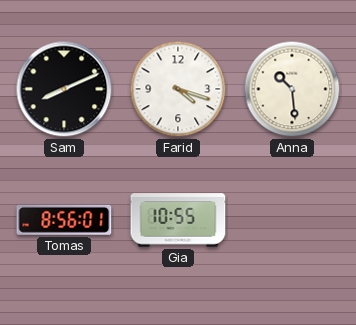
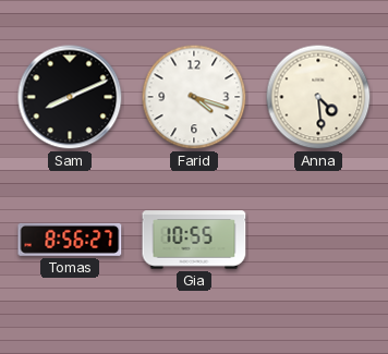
Anna: 10:29 -> 4:29 (318, 97)
Tomas: 8:56:01 -> 8:56:27 (70, 240)
